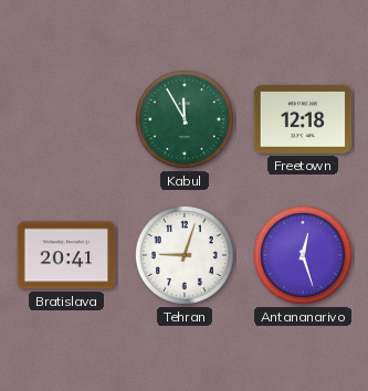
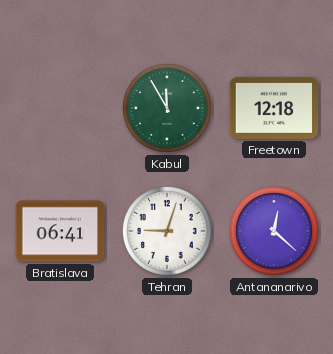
Bratislava: 20:41 -> 06:41 (60, 231)
Antananarivo: 12:27 -> 12:22 (275, 232)
